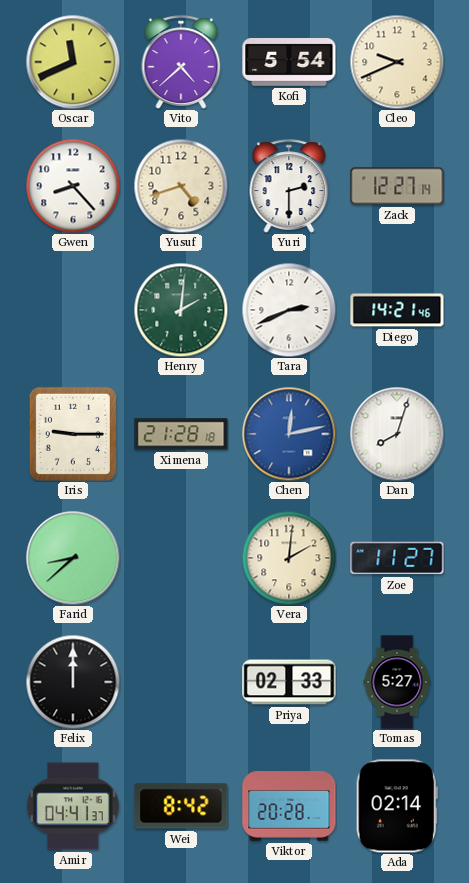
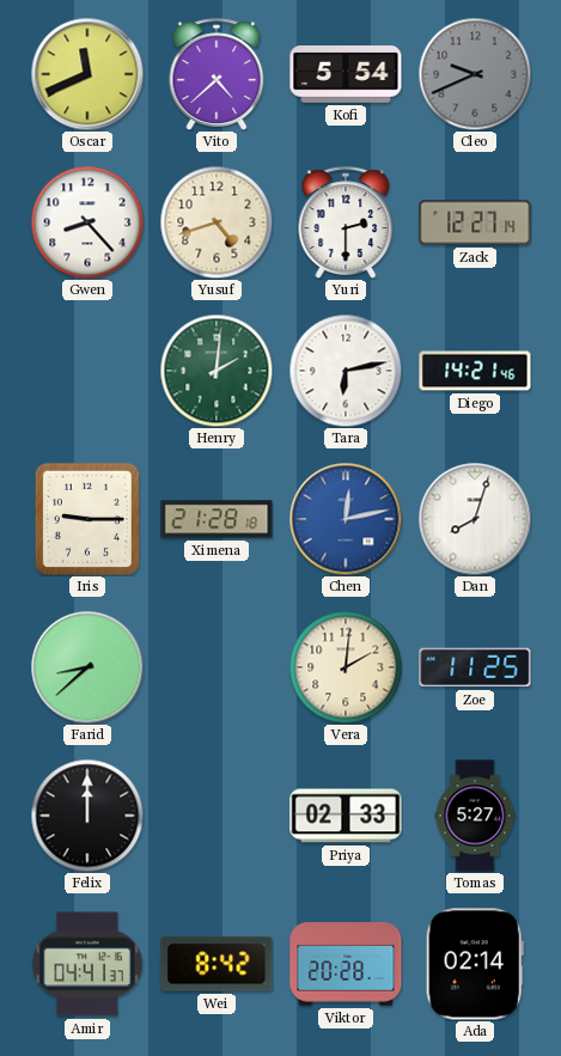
Cleo dial: cream -> grey (475, 74)
Tara: 2:41 -> 6:13 (346, 371)
Zoe: 11:27 -> 11:25 (475, 667)
